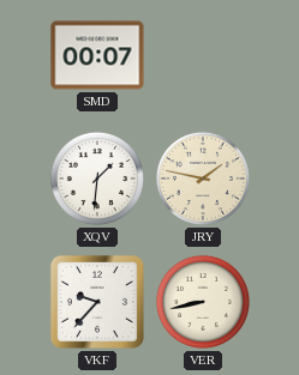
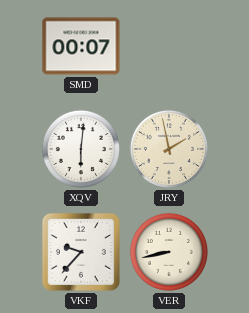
XQV: 1:31 -> 6:01 (81, 149)
JRY: 1:47 -> 1:58 (169, 149)
